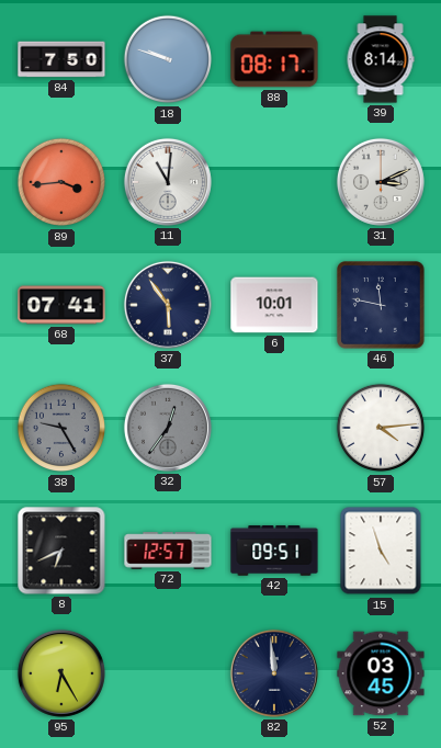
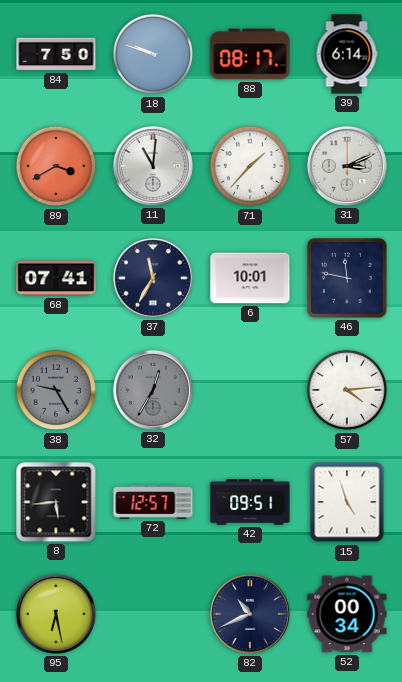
39: 8:14 -> 6:14 (347, 54)
89: 3:44 -> 3:40 (56, 166)
71: none -> 1:37 (250, 166)
37: 5:54 -> 11:35 (153, 278)
32: 12:36 -> 12:35 (153, 390)
8: 6:41 -> 5:44 (56, 502)
95: 6:25 -> 6:28 (56, 614)
82: 11:59 -> 10:41 (250, 614)
52: 03:45 -> 00:34 (347, 614)
